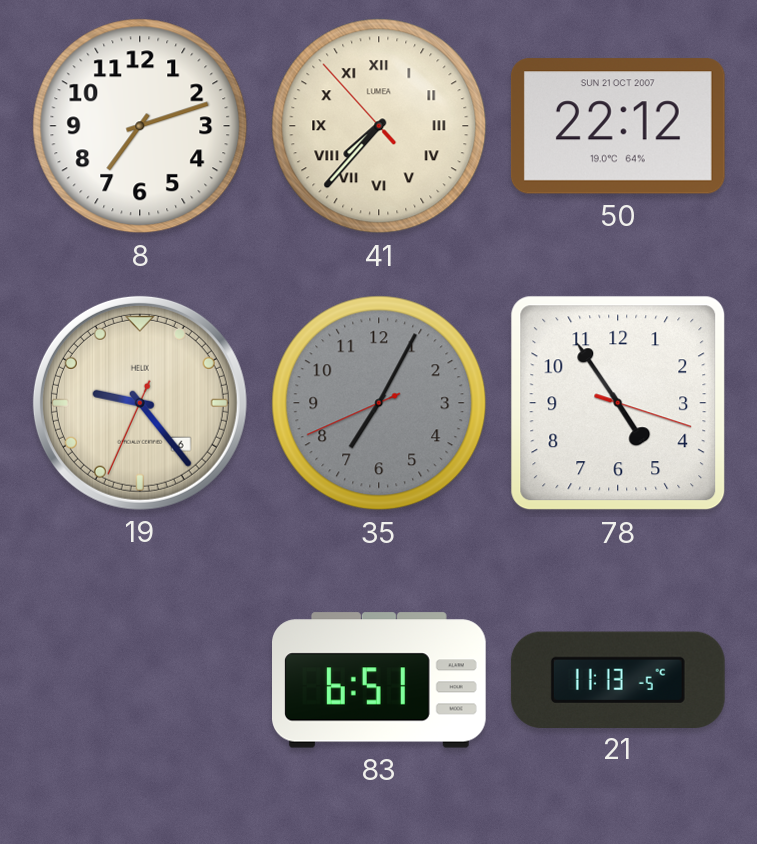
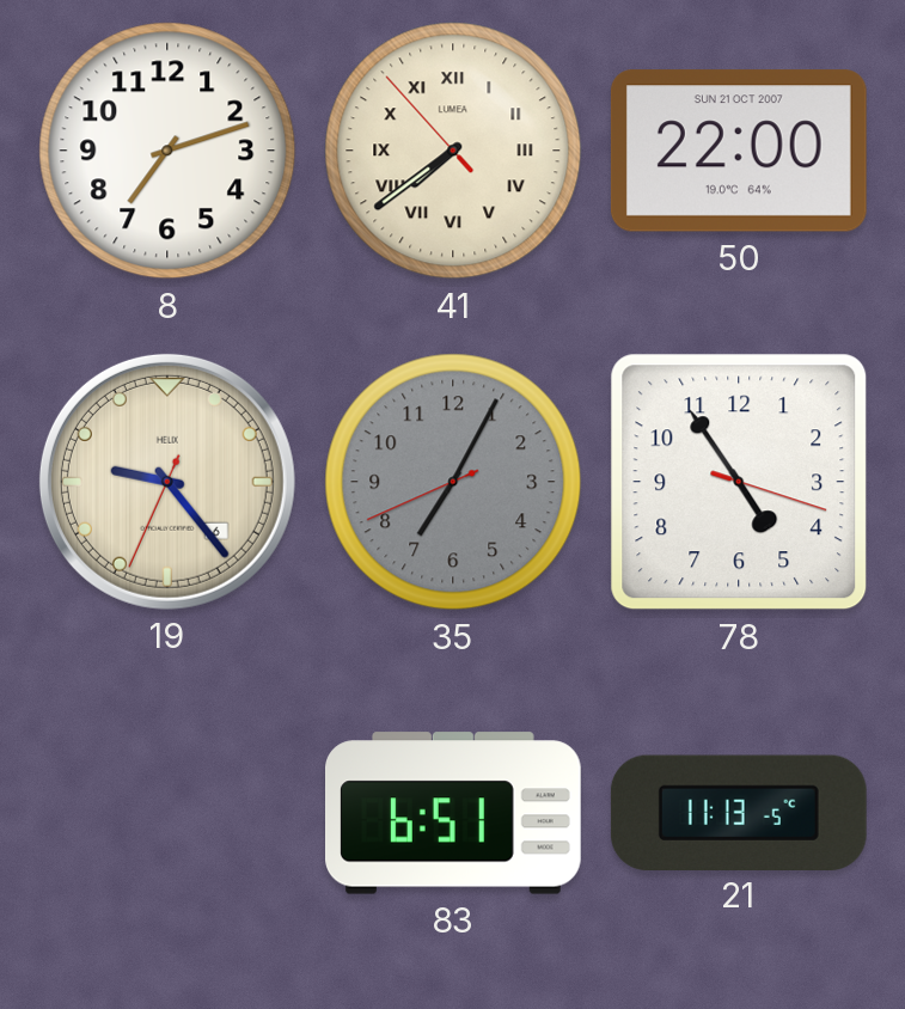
41: 7:36 -> 7:38 (453, 151)
50: 22:12 -> 22:00 (739, 151)
